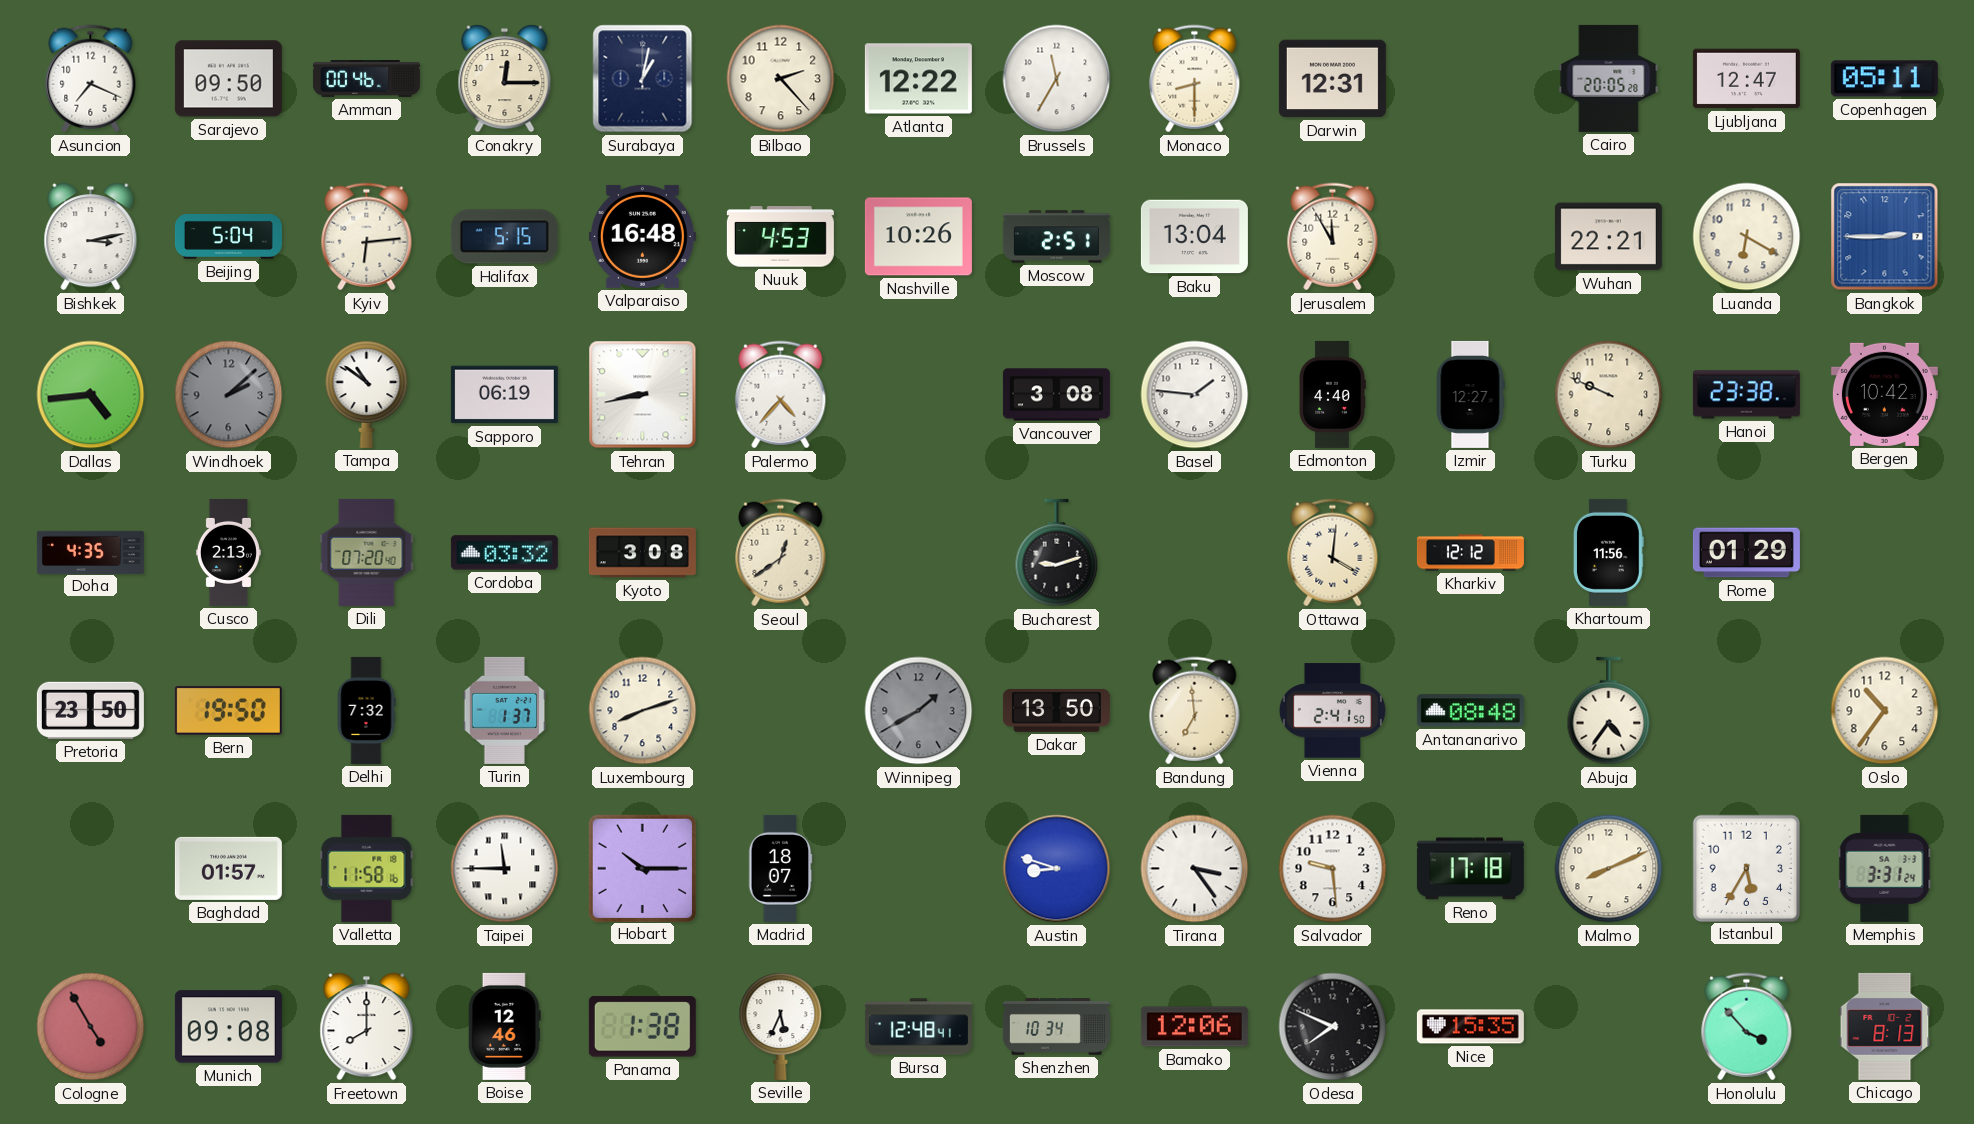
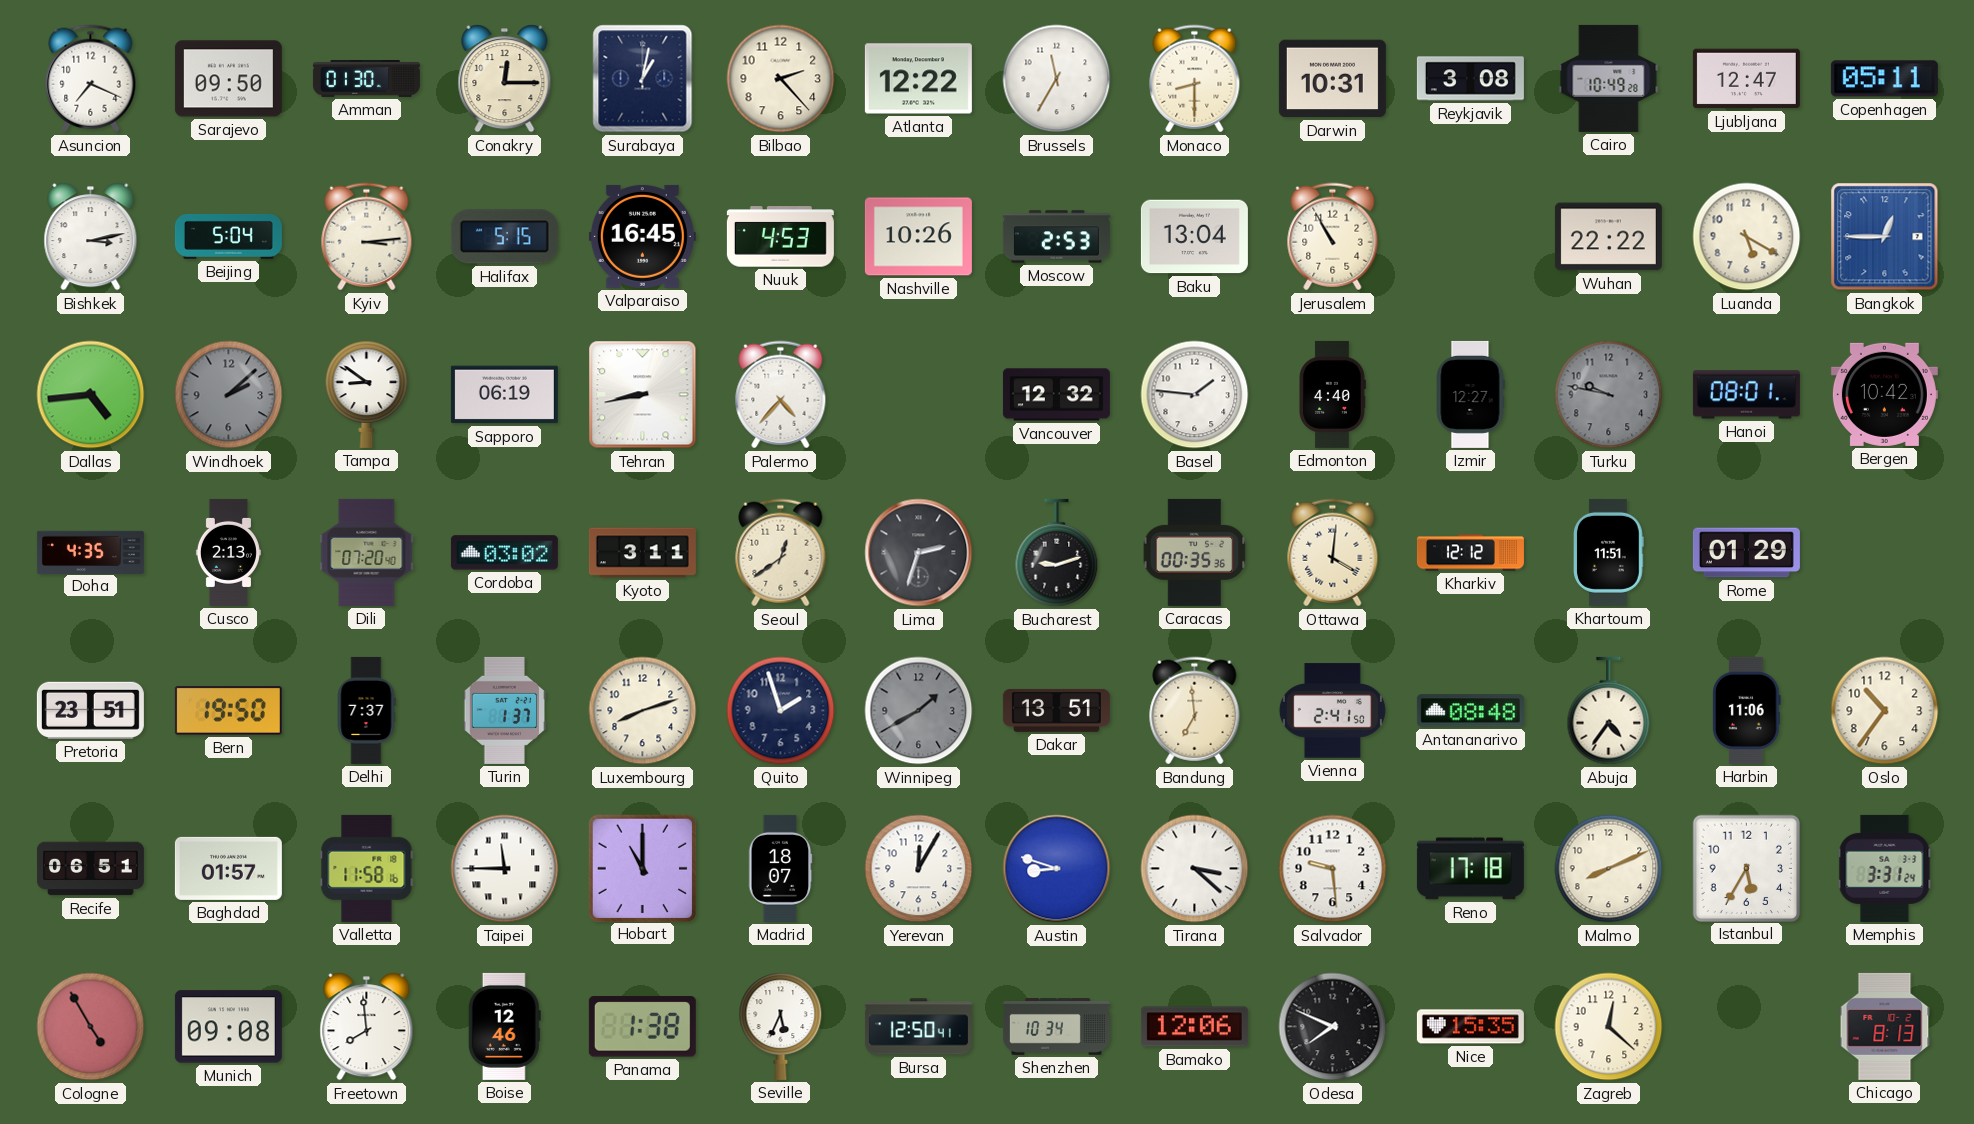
Amman: 00:46 -> 01:30 (366, 79)
Darwin: 12:31 -> 10:31 (1332, 79)
Reykjavik: none -> 3:08 (1470, 79)
Cairo: 20:05 -> 10:49 (1609, 78)
Kyiv: 6:14 -> 3:14 (367, 237)
Valparaiso: 16:48 -> 16:45 (642, 236)
Moscow: 2:51 -> 2:53 (1056, 237)
Jerusalem: 11:55 -> 10:55 (1333, 237)
Wuhan: 22:21 -> 22:22 (1608, 237)
Luanda: 6:20 -> 5:20 (1747, 237)
Bangkok: 2:45 -> 12:45 (1885, 237)
Tampa: 10:51 -> 8:51 (367, 394)
Vancouver: 3:08 -> 12:32 (1056, 395)
Turku: 9:49 -> 9:47 (1609, 395)
Turku dial: cream -> grey (1609, 395)
Hanoi: 23:38 -> 08:01 (1746, 395)
Cordoba: 03:32 -> 03:02 (504, 553)
Kyoto: 3:08 -> 3:11 (642, 553)
Lima: none -> 2:33 (919, 553)
Caracas: none -> 00:35 (1195, 552)
Khartoum: 11:56 -> 11:51 (1609, 552)
Pretoria: 23:50 -> 23:51 (90, 710)
Delhi: 7:32 -> 7:37 (366, 710)
Quito: none -> 1:57 (781, 711)
Dakar: 13:50 -> 13:51 (1056, 710)
Harbin: none -> 11:06 (1747, 710)
Recife: none -> 06:51 (90, 869)
Hobart: 10:15 -> 11:00 (642, 868)
Yerevan: none -> 12:05 (919, 869)
Tirana: 3:24 -> 3:22 (1195, 869)
Freetown: 8:00 -> 7:59 (367, 1027)
Bursa: 12:48 -> 12:50 (918, 1027)
Zagreb: none -> 12:22 (1609, 1027)
Honolulu: 3:53 -> none (1747, 1027)
